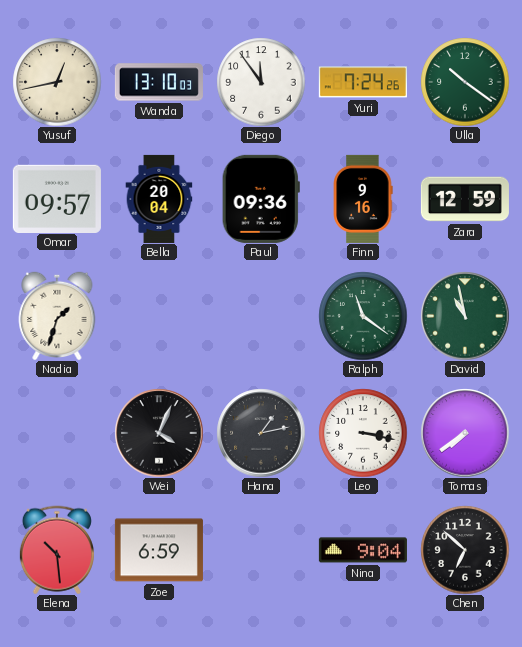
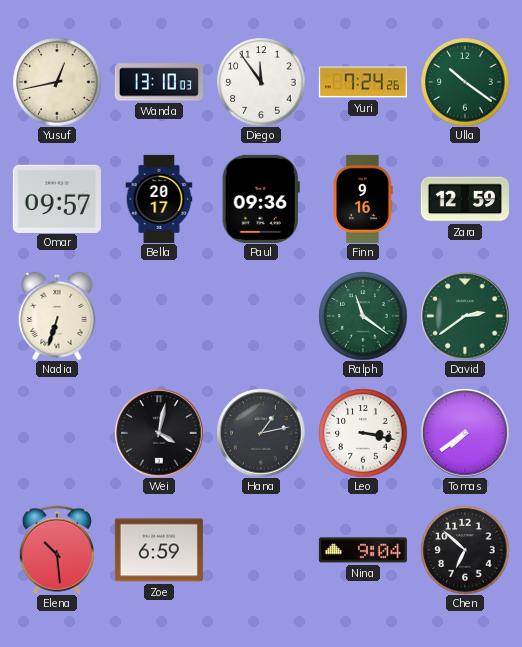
Bella: 20:04 -> 20:17 (159, 199)
Nadia: 1:33 -> 6:33 (57, 316)
David: 10:58 -> 2:39 (465, 316)
Wei: 4:04 -> 4:02 (159, 433)
